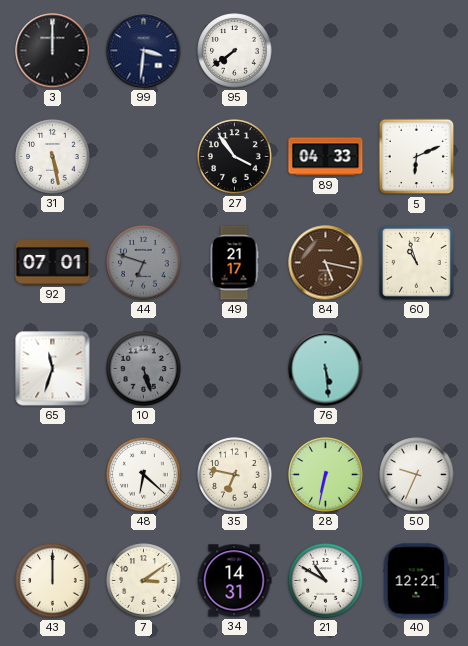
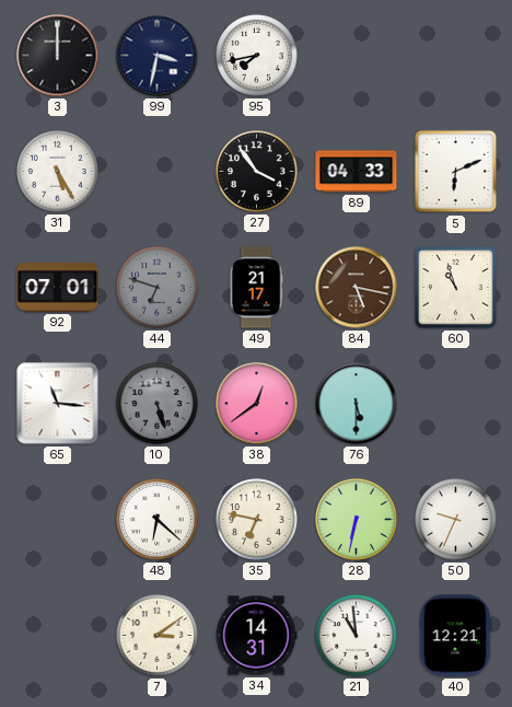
99: 3:31 -> 3:32 (158, 56)
95: 7:39 -> 7:43 (257, 56)
31: 5:28 -> 5:25 (58, 172)
65: 11:33 -> 11:16 (58, 404)
38: none -> 12:39 (257, 404)
76: 5:29 -> 5:30 (357, 404)
43: 12:00 -> none (53, 581)
21: 10:50 -> 10:59 (357, 636)
